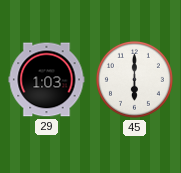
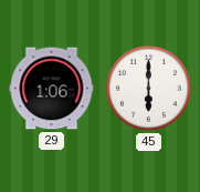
29: 1:03 -> 1:06 (52, 89)
